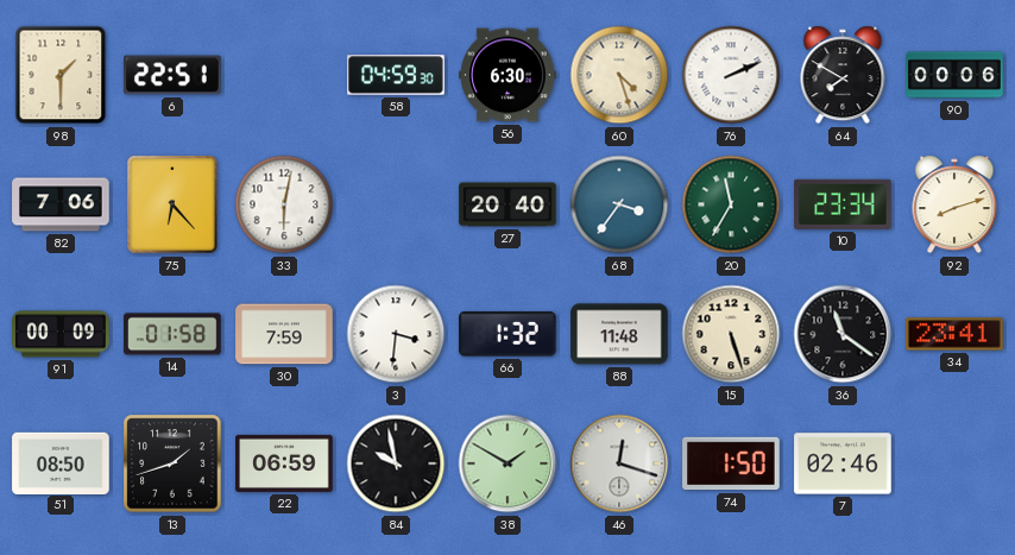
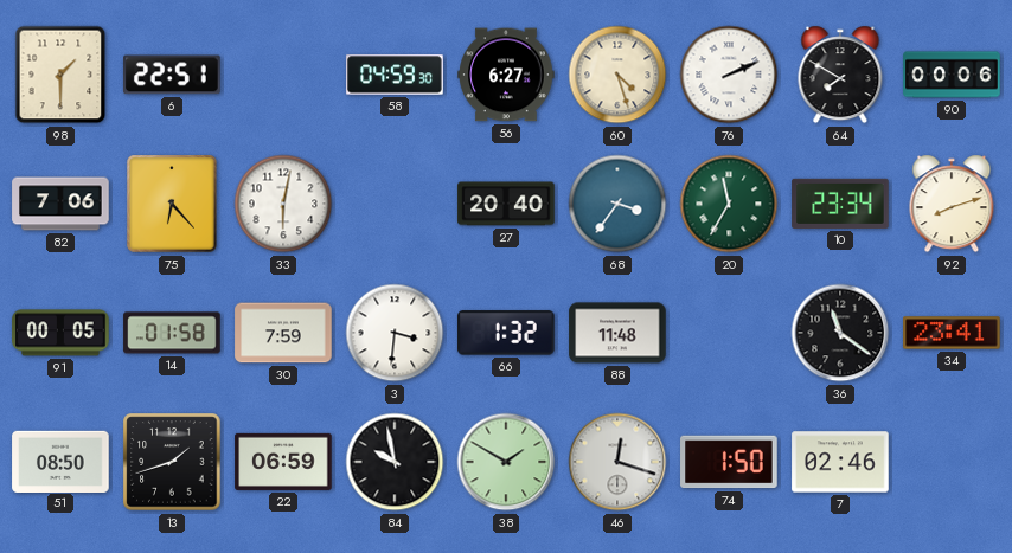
56: 6:30 -> 6:27 (506, 75)
91: 00:09 -> 00:05 (60, 333)
15: 5:27 -> none (731, 334)
